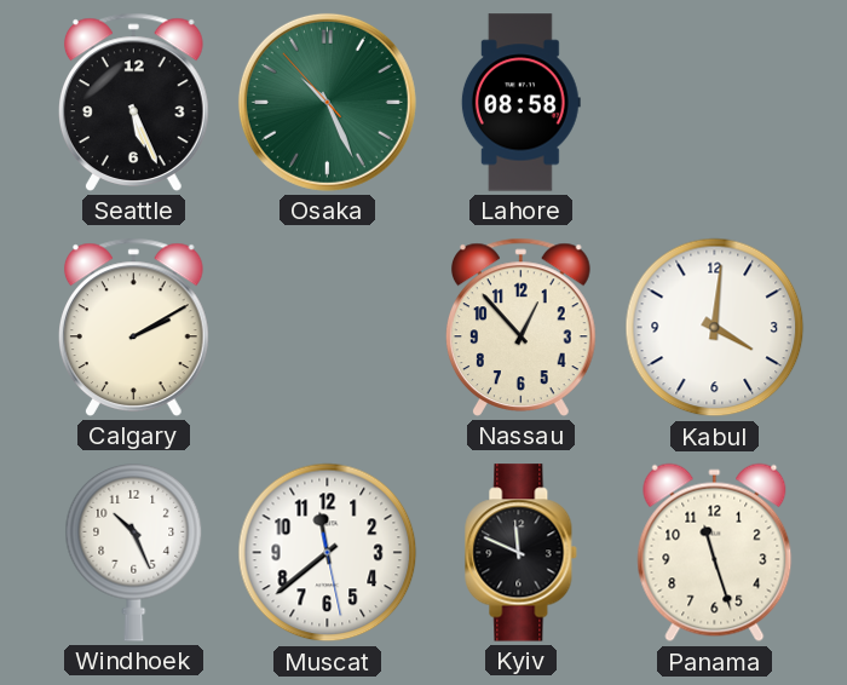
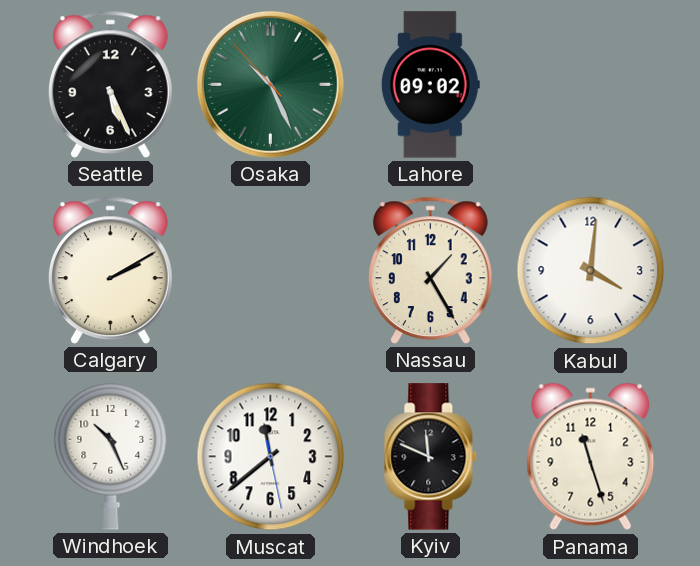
Lahore: 08:58 -> 09:02 (430, 85)
Nassau: 12:53 -> 1:25 (430, 270)
